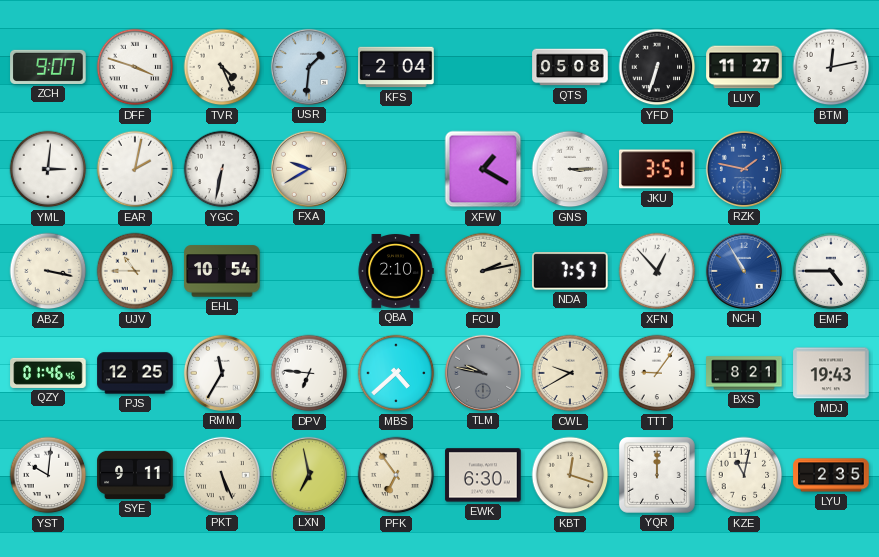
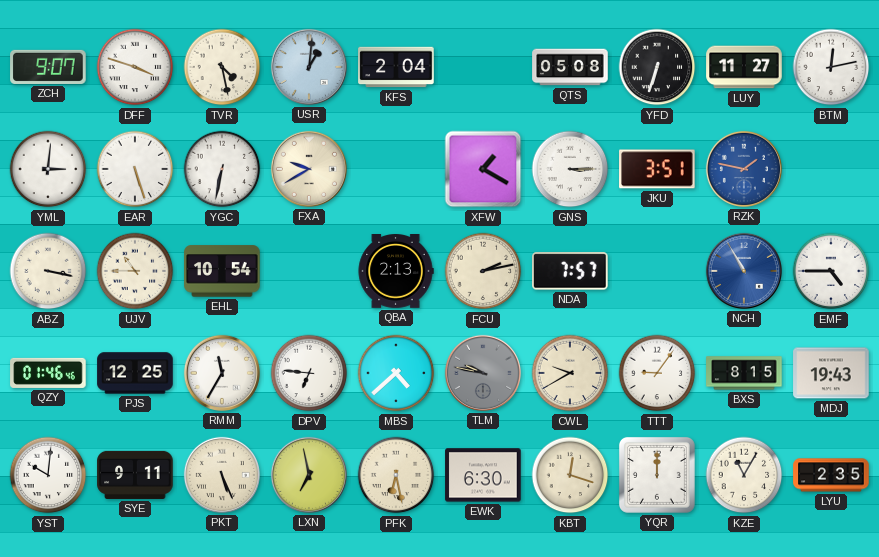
TVR: 4:26 -> 4:28 (222, 67)
USR: 1:31 -> 1:01 (309, 67)
EAR: 2:02 -> 5:27 (135, 169)
QBA: 2:10 -> 2:13 (396, 272)
XFN: 12:53 -> none (657, 271)
BXS: 8:21 -> 8:15 (744, 373)
PFK: 6:54 -> 6:28 (396, 475)
KZE: 11:02 -> 11:05 (744, 475)
